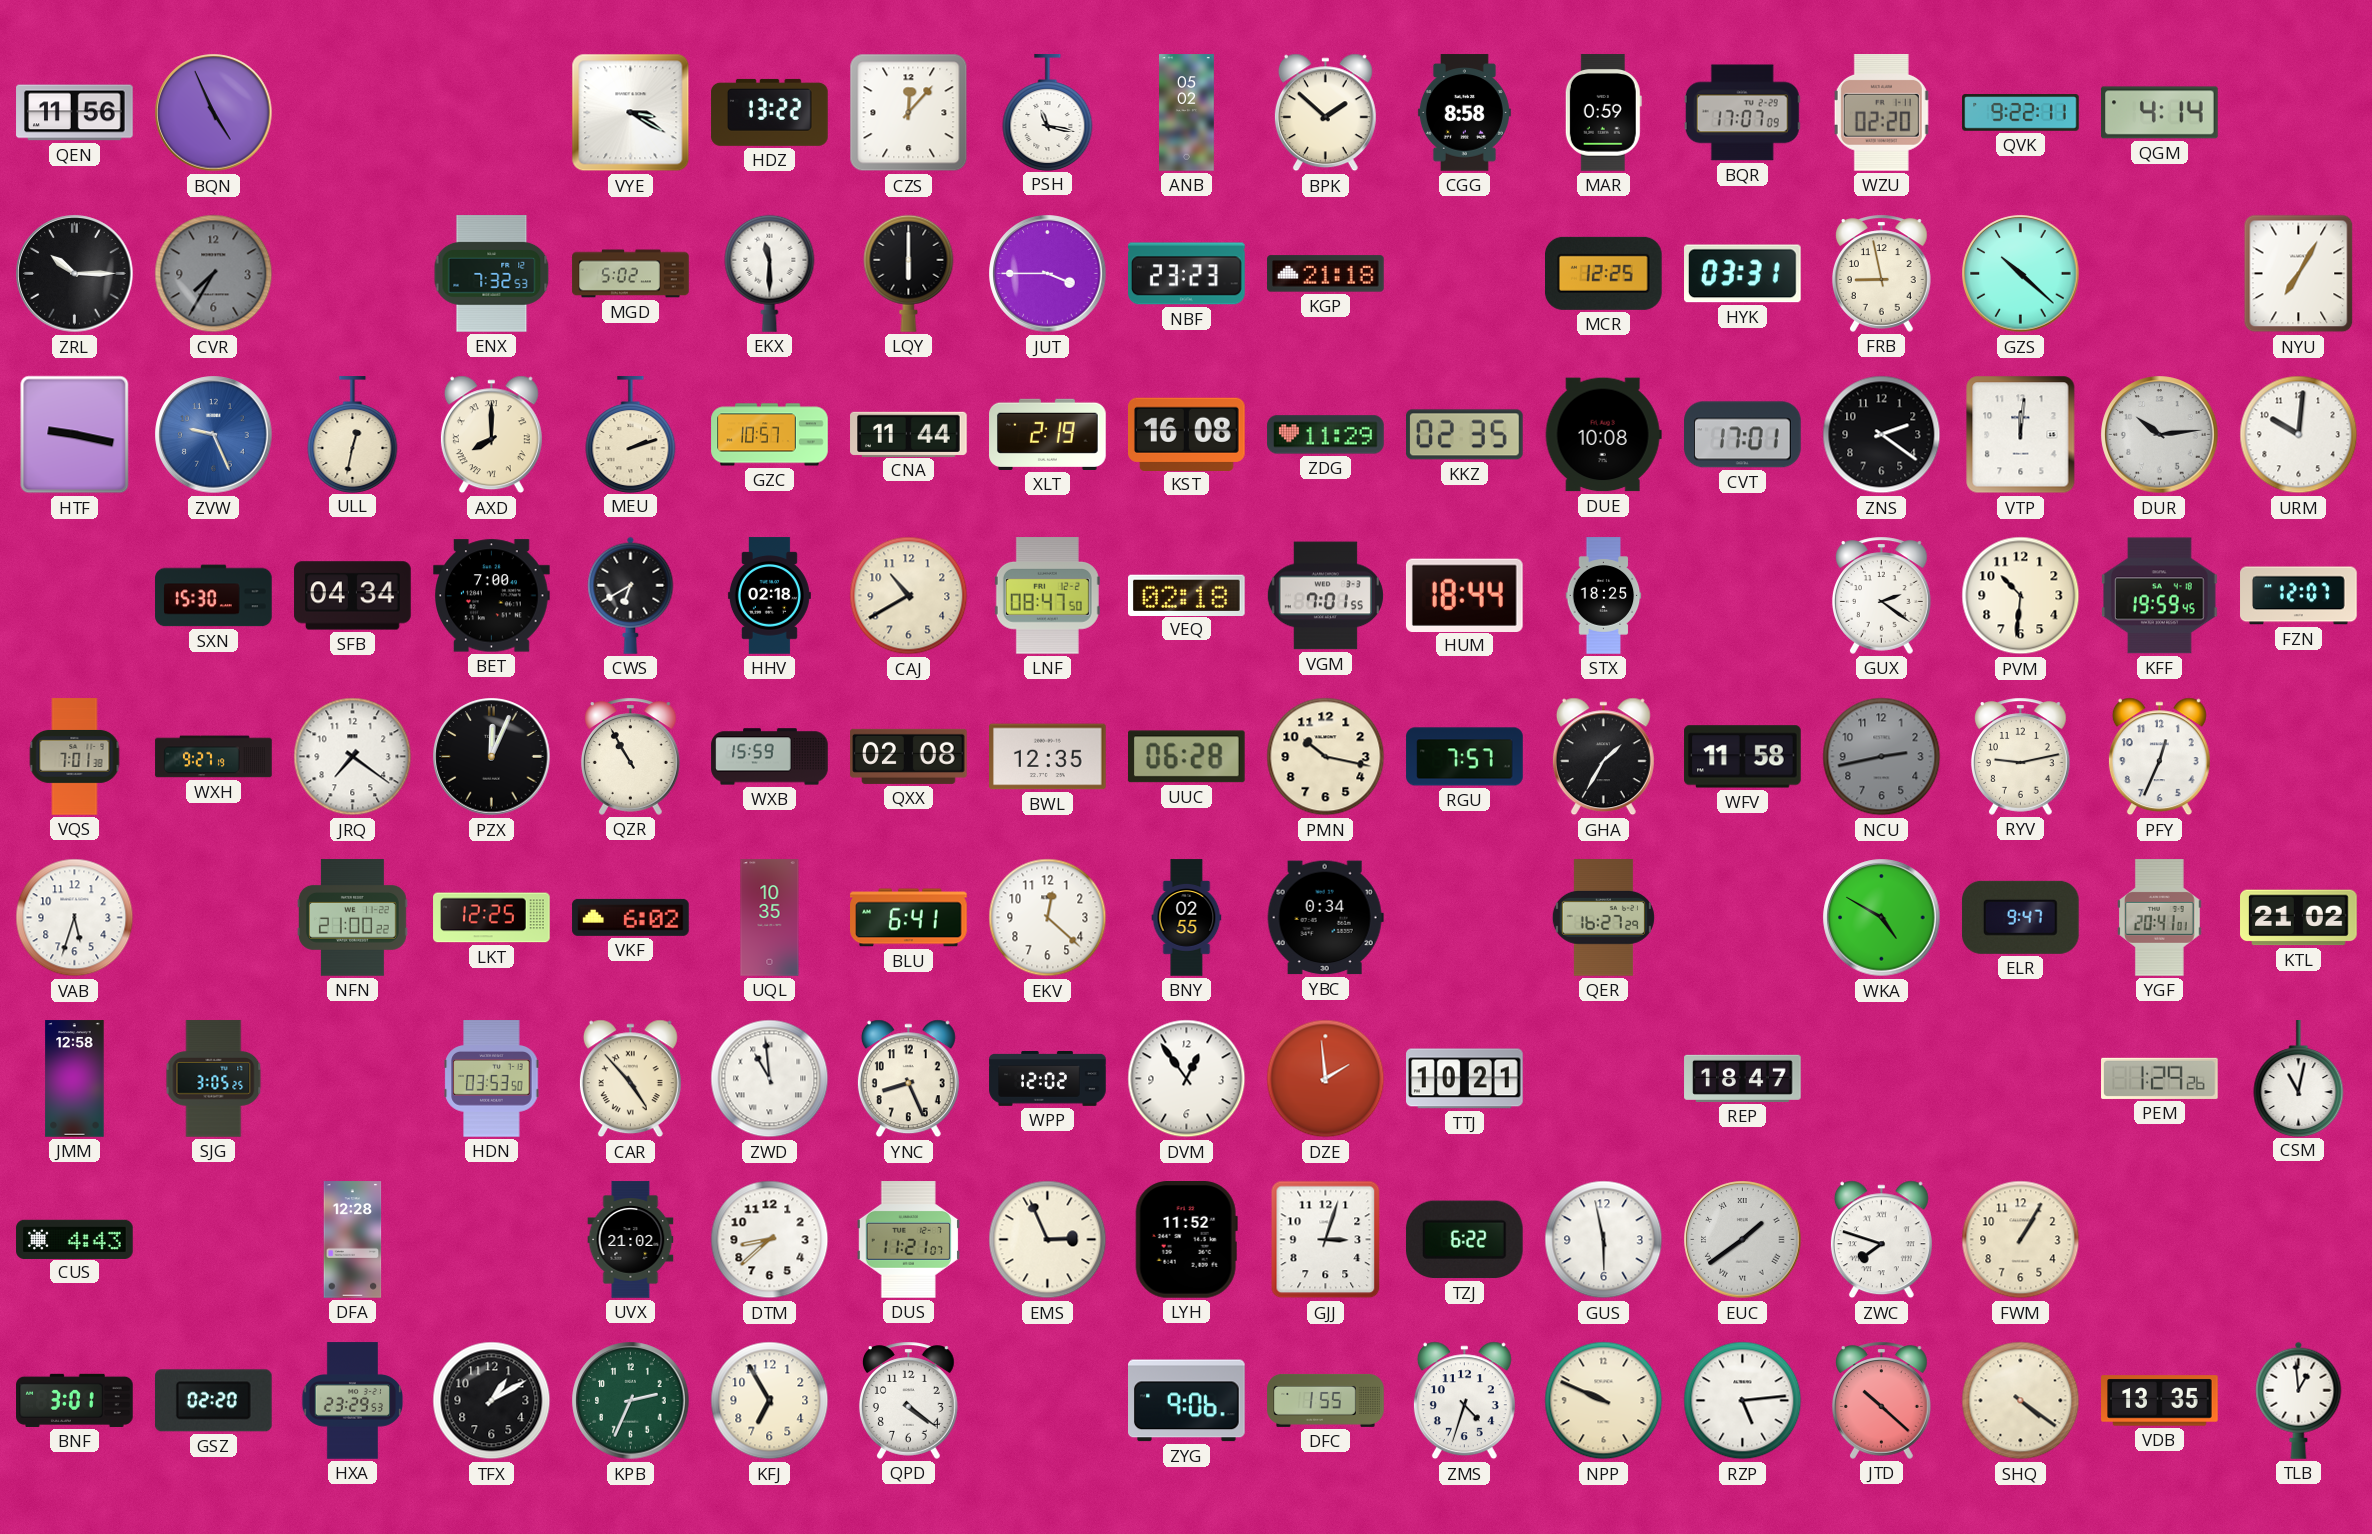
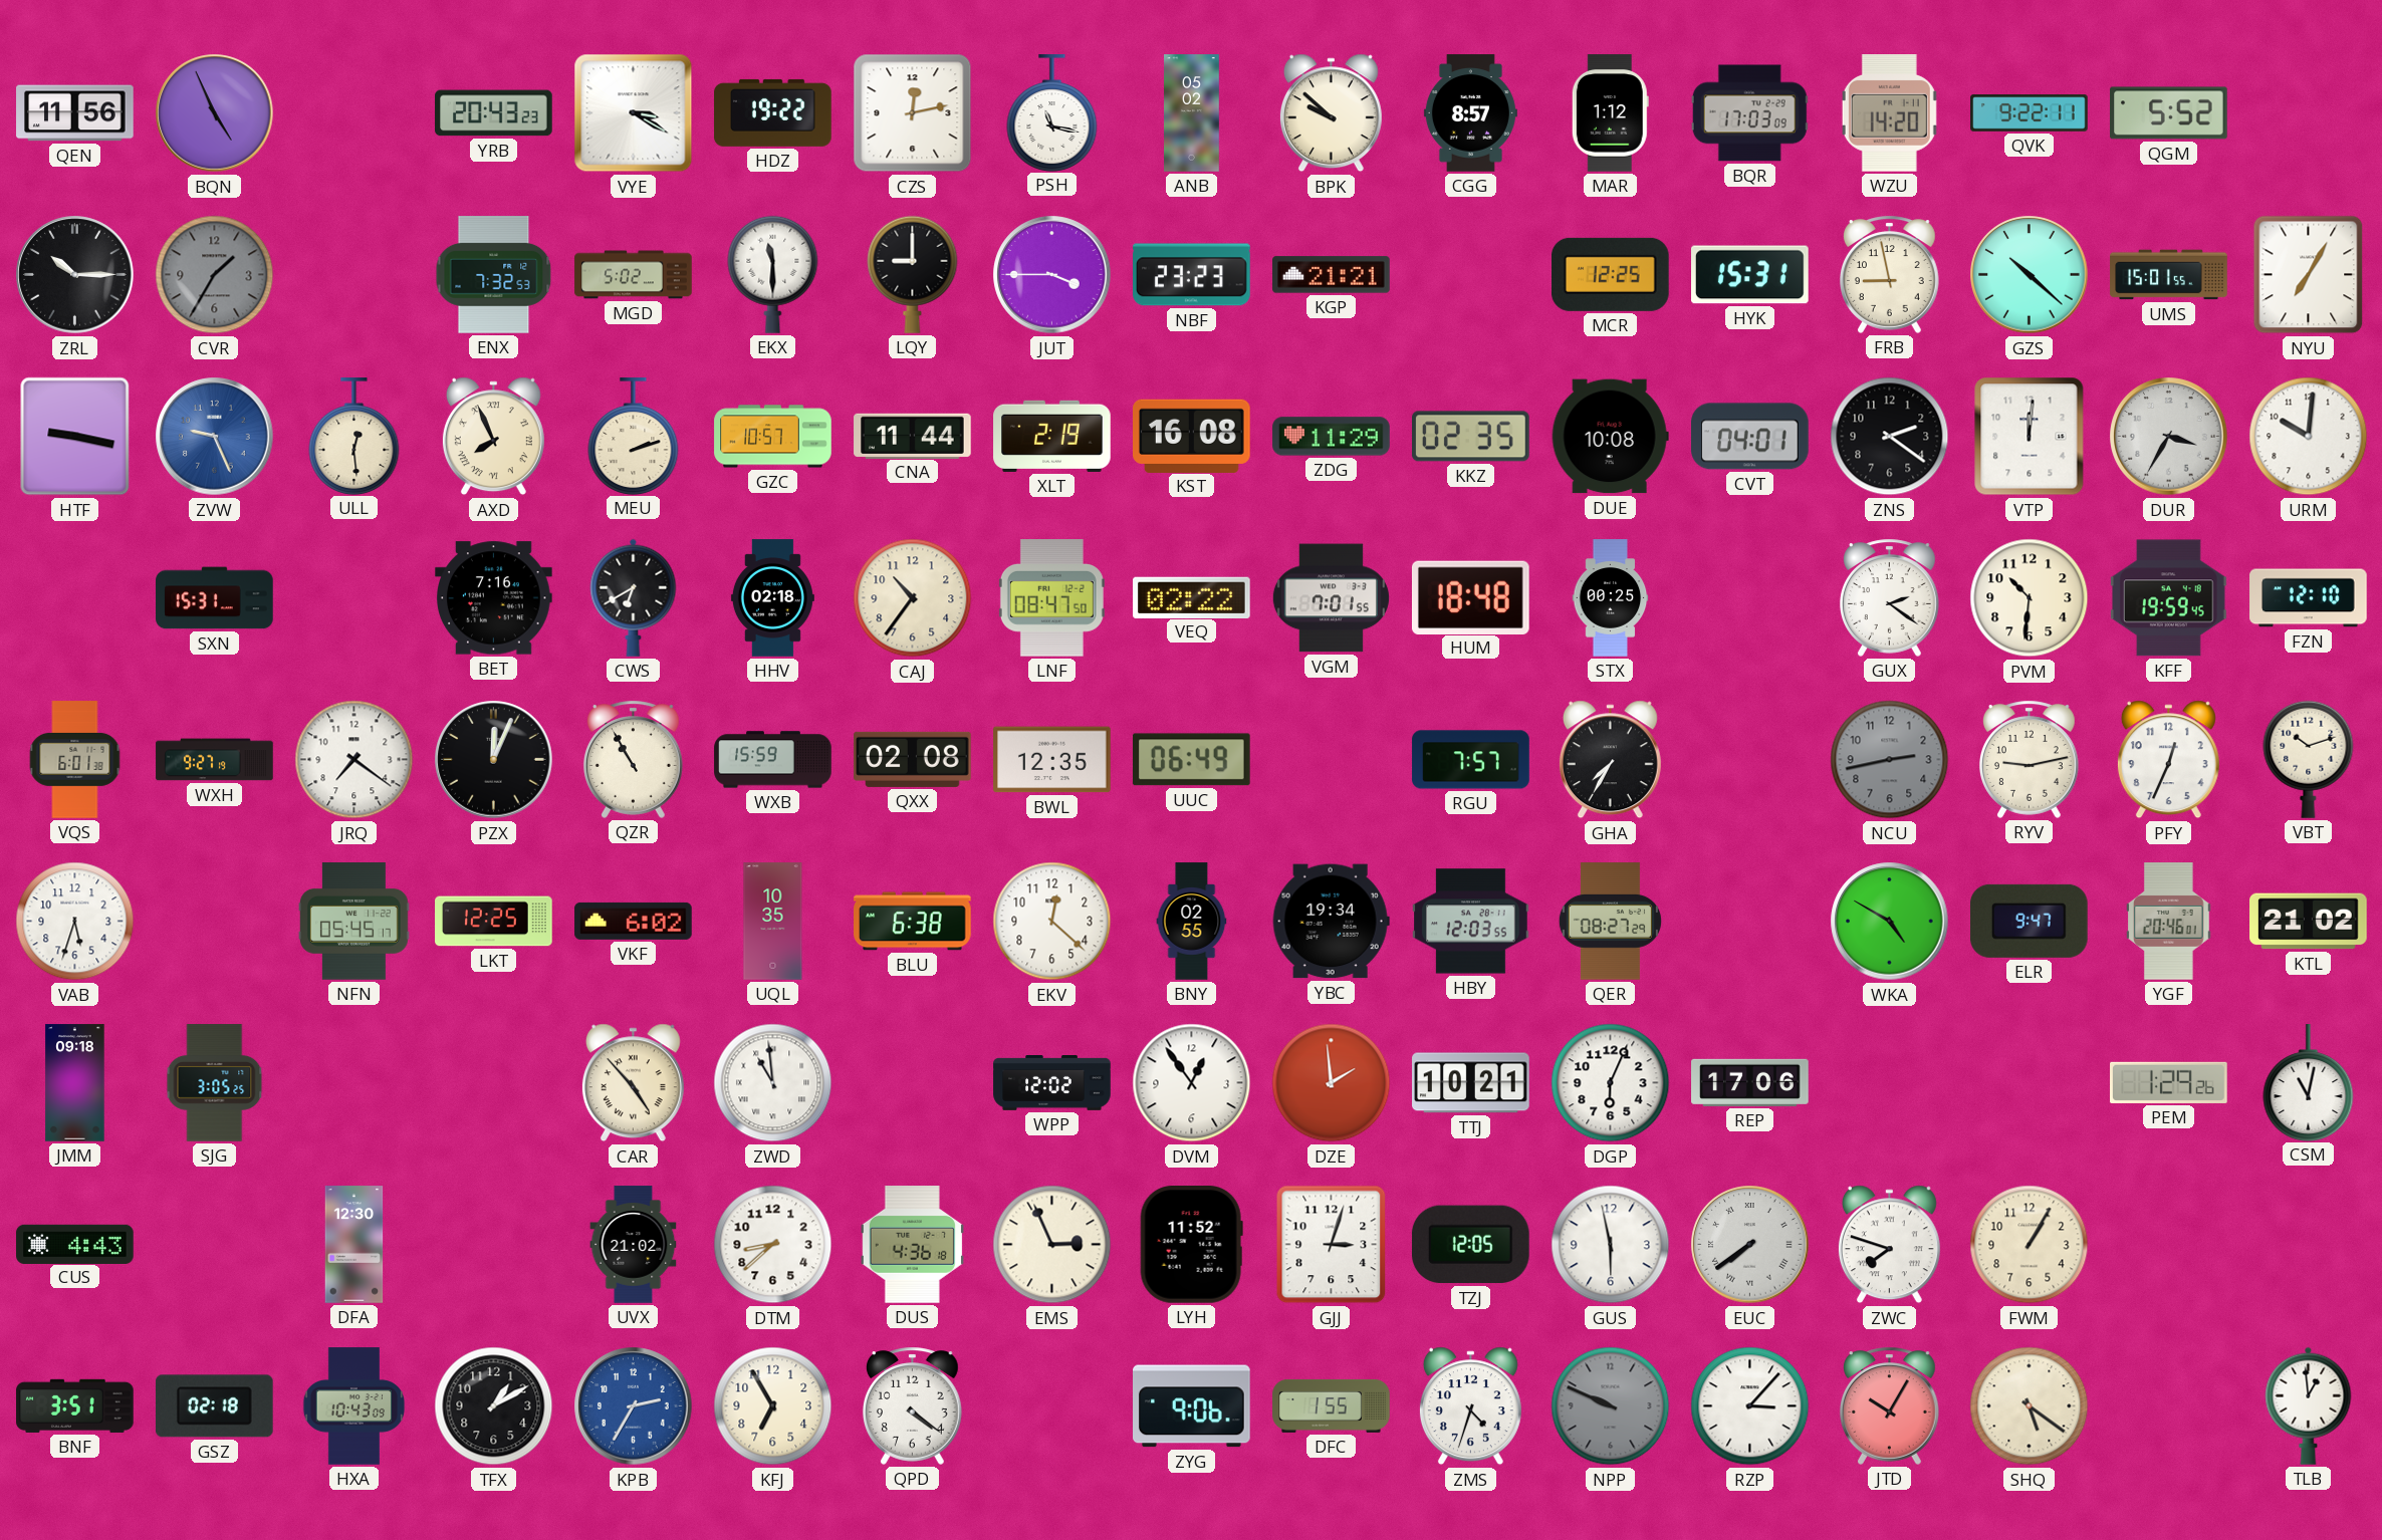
YRB: none -> 20:43 (494, 113)
HDZ: 13:22 -> 19:22 (773, 112)
CZS: 12:07 -> 12:13 (913, 113)
BPK: 1:52 -> 9:52 (1331, 113)
CGG: 8:58 -> 8:57 (1470, 113)
MAR: 0:59 -> 1:12 (1610, 113)
BQR: 17:07 -> 17:03 (1749, 113)
WZU: 02:20 -> 14:20 (1889, 113)
QGM: 4:14 -> 5:52 (2169, 113)
CVR: 7:35 -> 1:35 (215, 275)
LQY: 6:00 -> 9:00 (913, 274)
KGP: 21:18 -> 21:21 (1332, 275)
HYK: 03:31 -> 15:31 (1750, 275)
UMS: none -> 15:01 (2169, 275)
ULL: 12:32 -> 12:29 (354, 436)
AXD: 8:00 -> 7:56 (493, 437)
CVT: 17:01 -> 04:01 (1750, 437)
DUR: 10:14 -> 3:35 (2169, 437)
SXN: 15:30 -> 15:31 (215, 598)
SFB: 04:34 -> none (353, 596)
BET: 7:00 -> 7:16 (494, 598)
CAJ: 10:40 -> 10:36 (913, 598)
VEQ: 02:18 -> 02:22 (1192, 597)
HUM: 18:44 -> 18:48 (1470, 597)
STX: 18:25 -> 00:25 (1611, 598)
FZN: 12:07 -> 12:10 (2309, 598)
VQS: 7:01 -> 6:01 (75, 760)
UUC: 06:28 -> 06:49 (1191, 760)
PMN: 10:17 -> none (1326, 757)
GHA: 1:35 -> 7:35 (1610, 760)
WFV: 11:58 -> none (1743, 757)
VBT: none -> 10:12 (2309, 759)
NFN: 21:00 -> 05:45 (353, 922)
BLU: 6:41 -> 6:38 (913, 922)
YBC: 0:34 -> 19:34 (1331, 922)
HBY: none -> 12:03 (1471, 922)
QER: 16:27 -> 08:27 (1610, 922)
YGF: 20:41 -> 20:46 (2169, 922)
JMM: 12:58 -> 09:18 (75, 1083)
HDN: 03:53 -> none (492, 1079)
YNC: 8:26 -> none (908, 1079)
DGP: none -> 6:04 (1611, 1083)
REP: 18:47 -> 17:06 (1750, 1082)
DFA: 12:28 -> 12:30 (354, 1245)
DUS: 11:21 -> 4:36 (912, 1245)
TZJ: 6:22 -> 12:05 (1470, 1245)
EUC: 1:39 -> 7:39 (1750, 1245)
BNF: 3:01 -> 3:51 (75, 1405)
GSZ: 02:20 -> 02:18 (214, 1406)
HXA: 23:29 -> 10:43 (354, 1406)
KPB: 2:34 -> 2:35 (634, 1406)
KPB dial: green -> blue (634, 1406)
NPP dial: cream -> grey (1611, 1406)
RZP: 5:14 -> 3:07 (1750, 1406)
JTD: 10:22 -> 10:05 (1890, 1405)
SHQ: 4:21 -> 5:21 (2030, 1406)
VDB: 13:35 -> none (2160, 1401)
